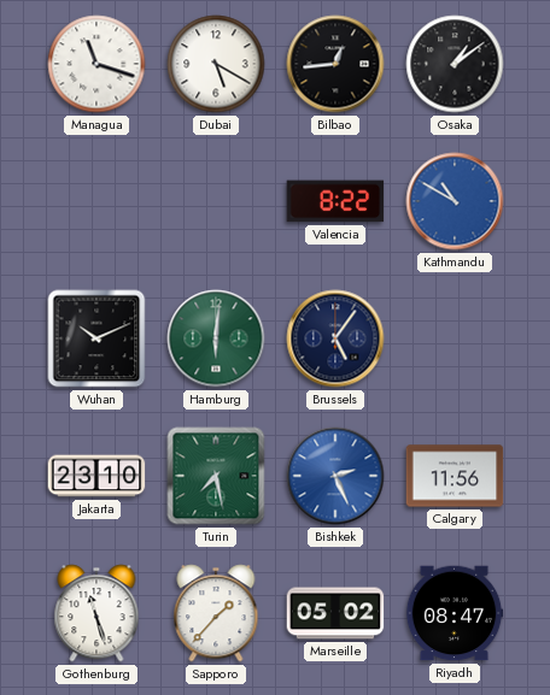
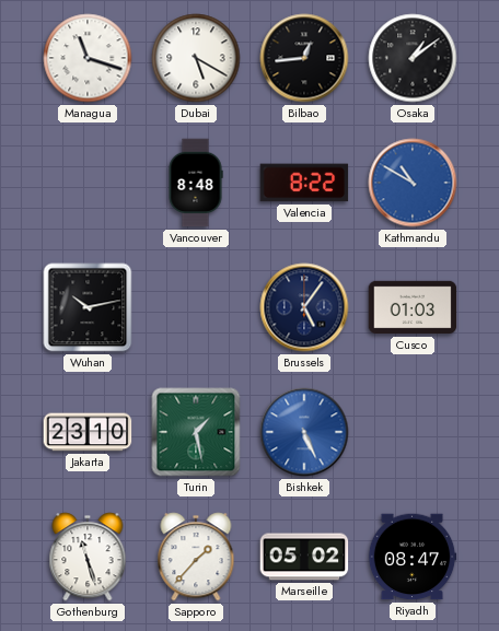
Vancouver: none -> 8:48 (196, 183)
Wuhan: 10:11 -> 10:13 (88, 307)
Hamburg: 6:01 -> none (216, 338)
Cusco: none -> 01:03 (413, 307)
Turin: 7:28 -> 1:28 (196, 432)
Bishkek: 2:26 -> 5:26 (304, 432)
Calgary: 11:56 -> none (455, 476)
